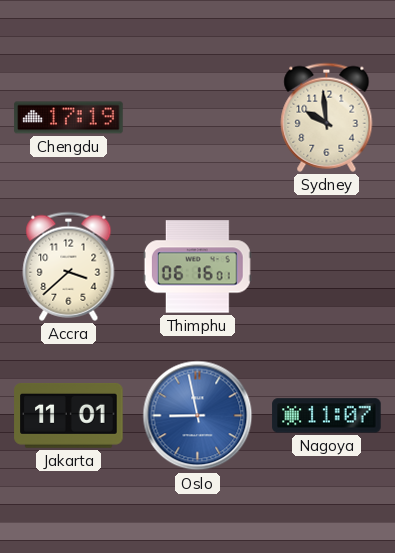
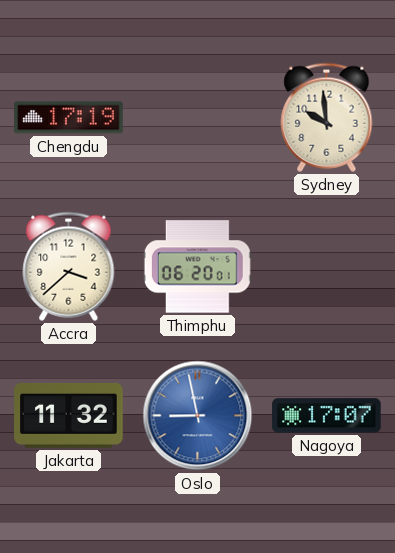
Thimphu: 06:16 -> 06:20 (197, 267)
Jakarta: 11:01 -> 11:32 (69, 416)
Nagoya: 11:07 -> 17:07 (327, 416)
